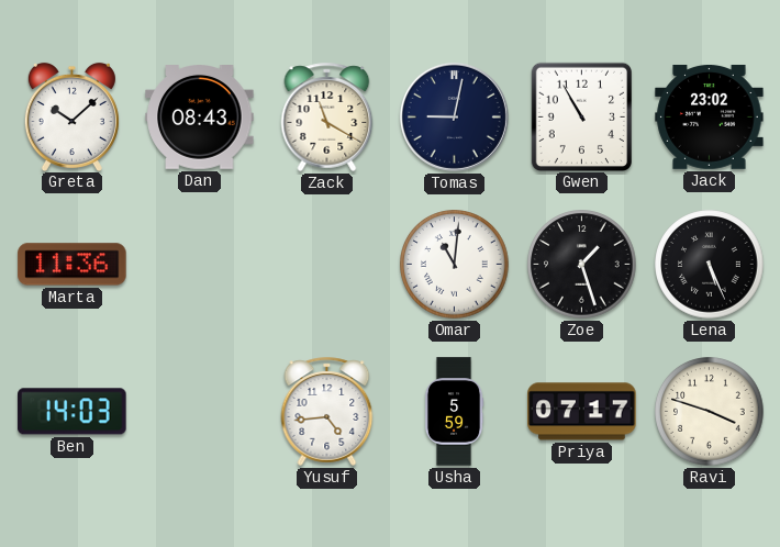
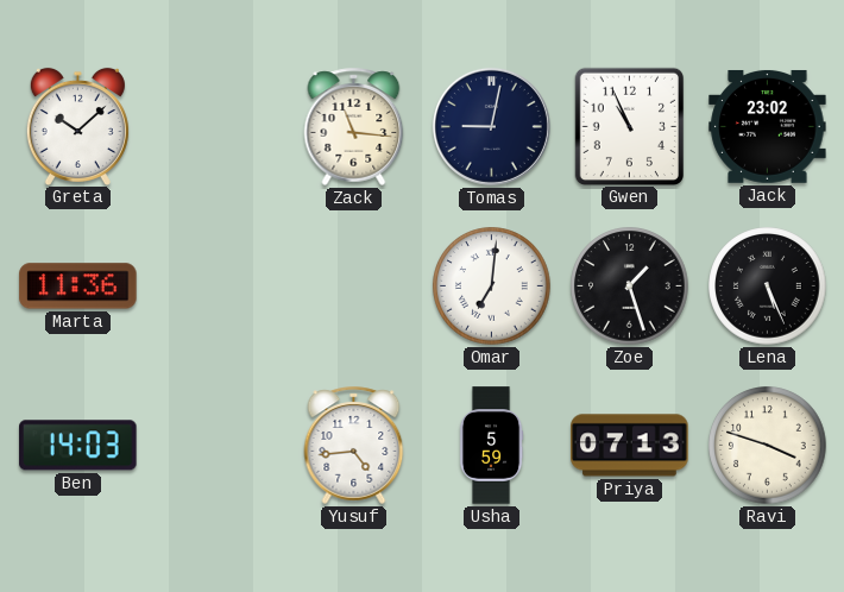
Dan: 08:43 -> none (200, 118)
Zack: 11:20 -> 11:16 (354, 126)
Gwen: 10:55 -> 10:56 (629, 126)
Omar: 11:01 -> 7:01 (492, 286)
Priya: 07:17 -> 07:13 (630, 446)
